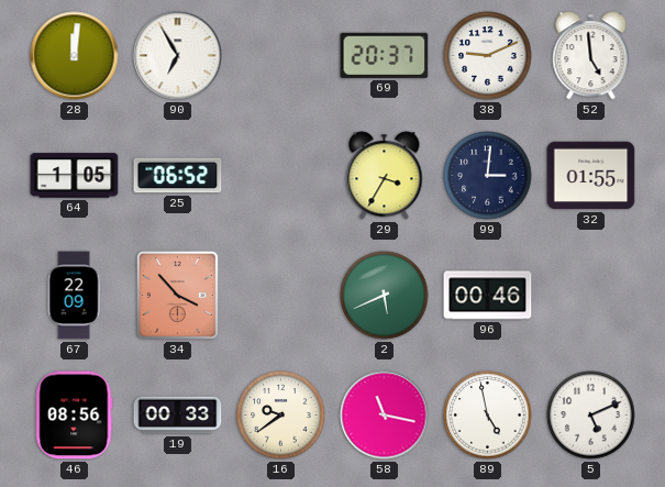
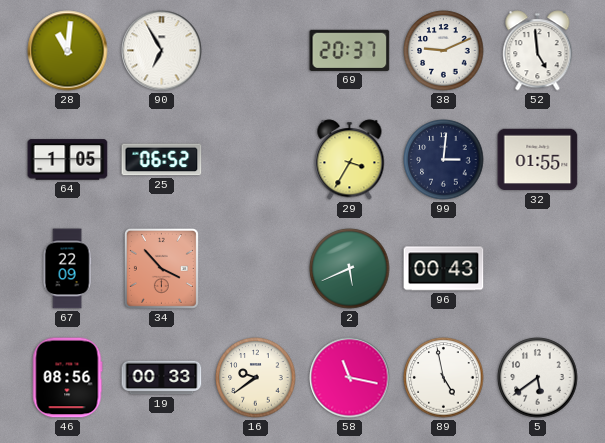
28: 12:01 -> 11:01 (68, 51)
96: 00:46 -> 00:43 (444, 269)
5: 5:11 -> 5:39 (538, 378)
